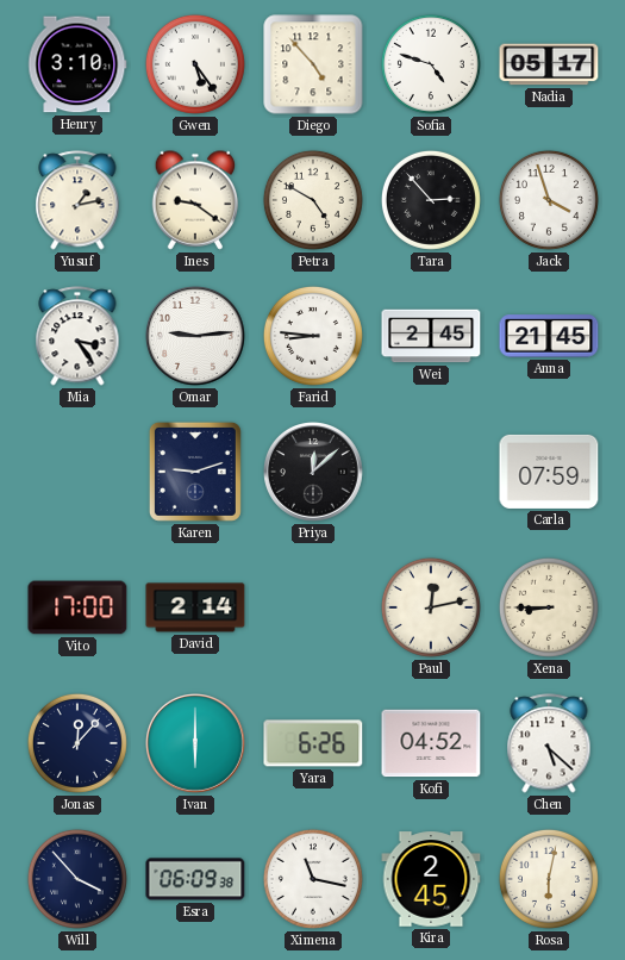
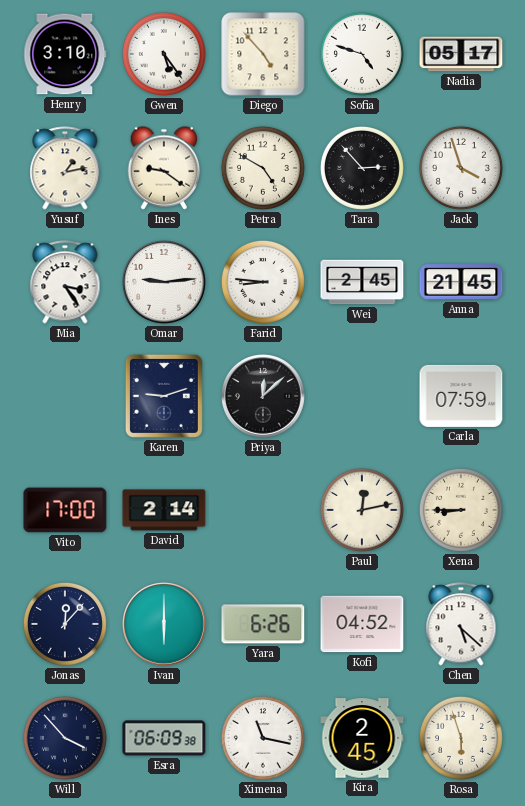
Rosa: 6:02 -> 5:57 (461, 738)
